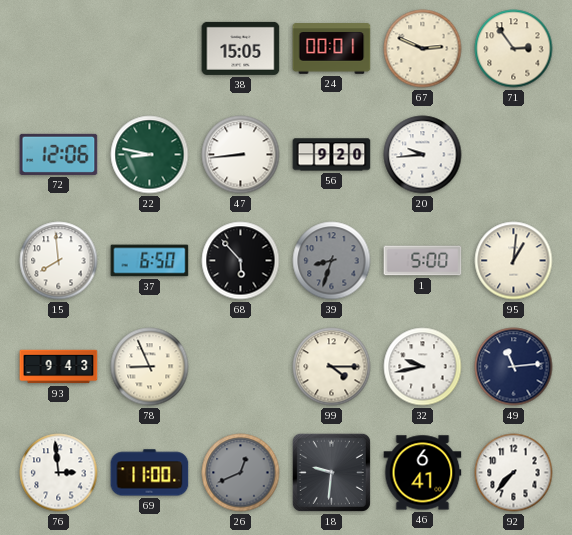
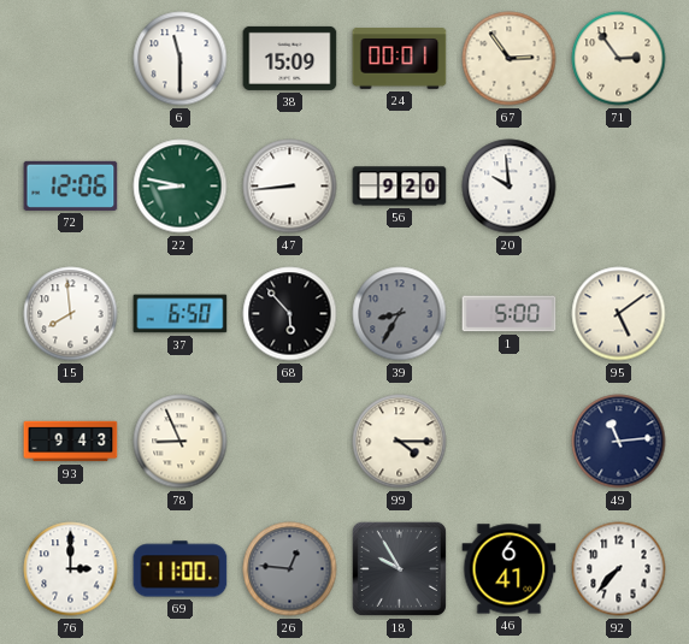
6: none -> 11:30 (181, 59)
38: 15:05 -> 15:09 (290, 58)
67: 2:49 -> 2:54 (510, 59)
20: 9:44 -> 9:59 (510, 187)
39: 8:33 -> 8:35 (400, 314)
95: 1:01 -> 5:09 (619, 314)
32: 9:43 -> none (423, 367)
76: 2:59 -> 3:00 (71, 569)
26: 12:41 -> 12:46 (290, 569)
18: 9:31 -> 9:55 (399, 568)
